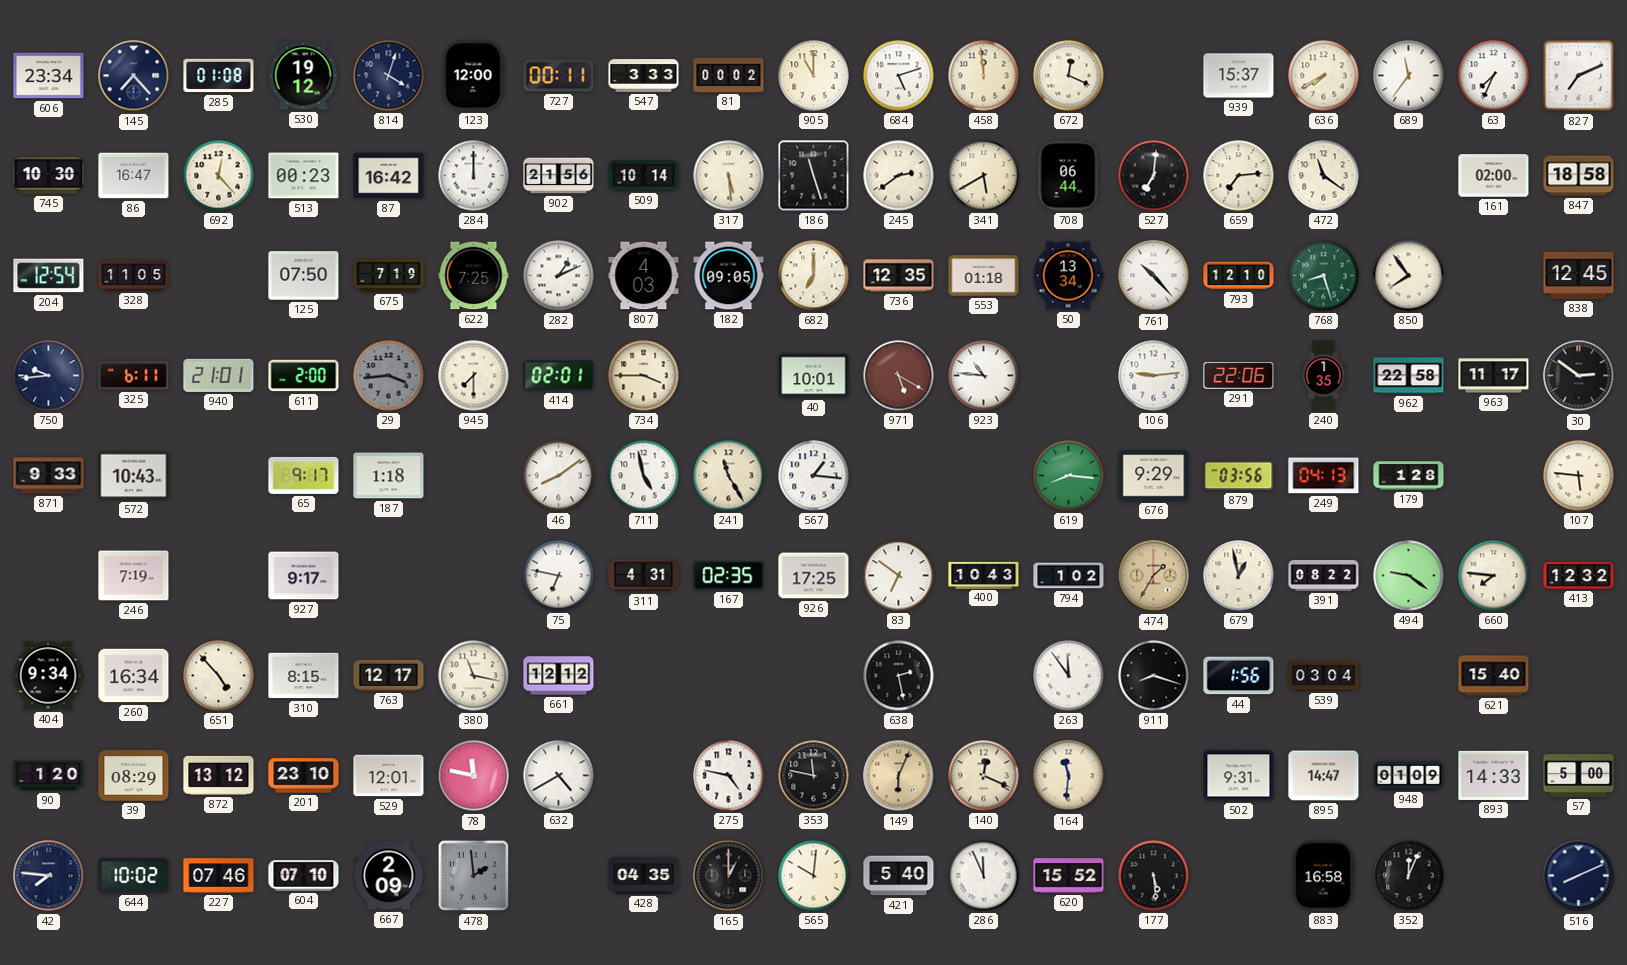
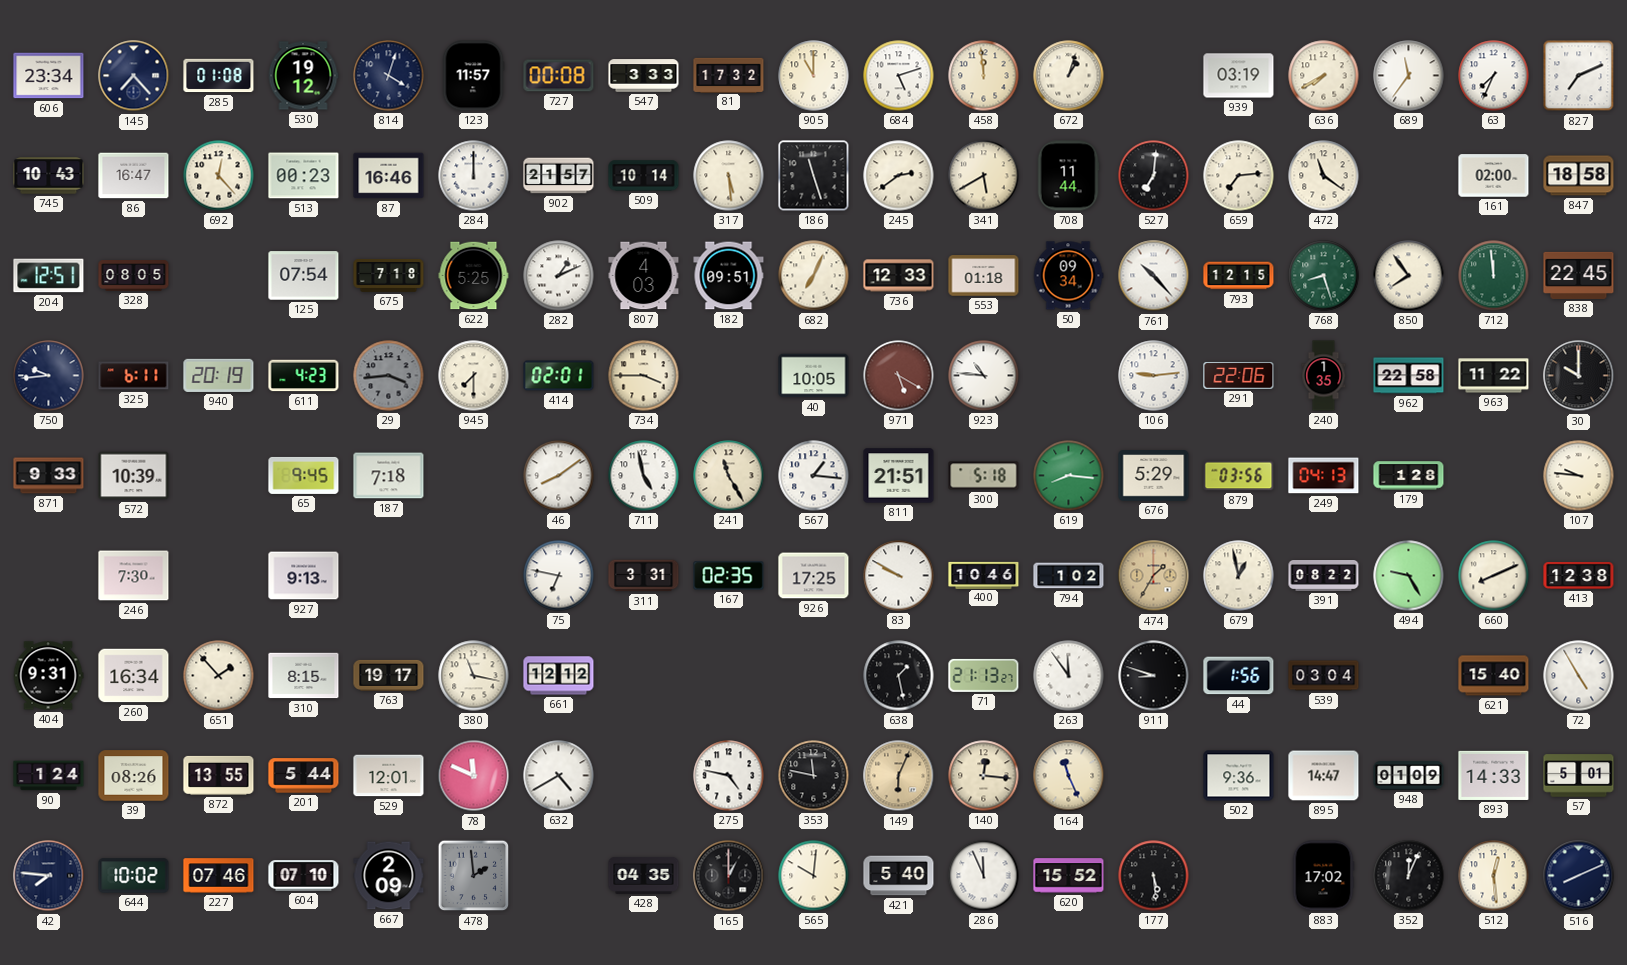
123: 12:00 -> 11:57 (473, 76)
727: 00:11 -> 00:08 (559, 76)
81: 00:02 -> 17:32 (729, 75)
672: 12:19 -> 1:03 (1069, 76)
939: 15:37 -> 03:19 (1239, 76)
745: 10:30 -> 10:43 (49, 176)
87: 16:42 -> 16:46 (389, 176)
902: 21:56 -> 21:57 (559, 176)
708: 06:44 -> 11:44 (1068, 176)
204: 12:54 -> 12:51 (49, 276)
328: 11:05 -> 08:05 (134, 276)
125: 07:50 -> 07:54 (304, 276)
675: 7:19 -> 7:18 (389, 276)
622: 7:25 -> 5:25 (474, 276)
182: 09:05 -> 09:51 (729, 276)
682: 7:00 -> 7:04 (814, 276)
736: 12:35 -> 12:33 (899, 276)
50: 13:34 -> 09:34 (1068, 276)
793: 12:10 -> 12:15 (1239, 276)
712: none -> 11:59 (1494, 276)
838: 12:45 -> 22:45 (1579, 275)
940: 21:01 -> 20:19 (219, 375)
611: 2:00 -> 4:23 (304, 376)
40: 10:01 -> 10:05 (814, 376)
963: 11:17 -> 11:22 (1494, 376)
30: 2:51 -> 10:00 (1579, 376)
572: 10:43 -> 10:39 (134, 476)
65: 9:17 -> 9:45 (304, 475)
187: 1:18 -> 7:18 (389, 476)
811: none -> 21:51 (899, 476)
300: none -> 5:18 (984, 476)
676: 9:29 -> 5:29 (1154, 476)
107: 5:46 -> 9:46 (1579, 476)
246: 7:19 -> 7:30 (134, 576)
927: 9:17 -> 9:13 (304, 576)
311: 4:31 -> 3:31 (644, 576)
83: 6:51 -> 9:50 (899, 576)
400: 10:43 -> 10:46 (984, 575)
494: 9:21 -> 9:25 (1409, 576)
660: 7:46 -> 8:11 (1494, 576)
413: 12:32 -> 12:38 (1579, 575)
404: 9:34 -> 9:31 (48, 676)
651: 4:53 -> 1:53 (219, 676)
763: 12:17 -> 19:17 (389, 675)
638: 2:28 -> 1:28 (899, 676)
71: none -> 21:13 (984, 675)
911: 8:18 -> 8:48 (1154, 676)
72: none -> 4:55 (1579, 676)
90: 1:20 -> 1:24 (49, 776)
39: 08:29 -> 08:26 (134, 776)
872: 13:12 -> 13:55 (219, 775)
201: 23:10 -> 5:44 (304, 776)
78: 11:47 -> 11:49 (474, 776)
140: 12:19 -> 12:16 (984, 776)
164: 11:31 -> 11:26 (1069, 776)
502: 9:31 -> 9:36 (1239, 776)
57: 5:00 -> 5:01 (1579, 776)
883: 16:58 -> 17:02 (1323, 876)
512: none -> 12:29 (1494, 876)
